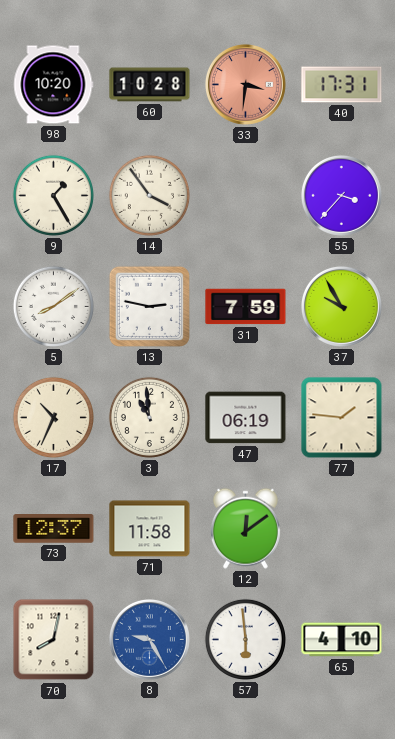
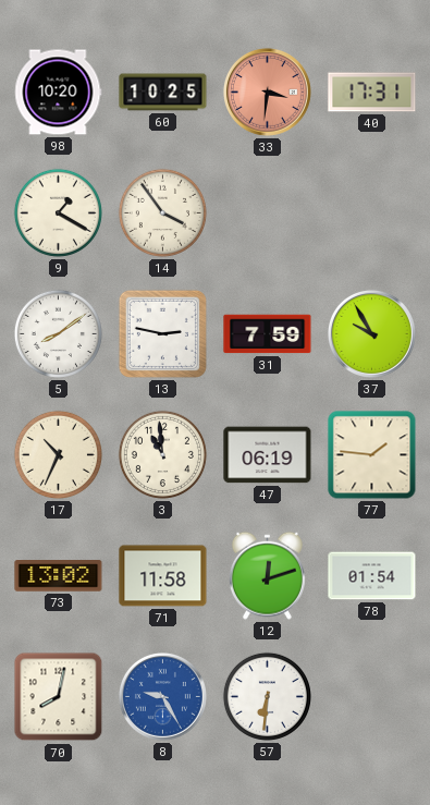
60: 10:28 -> 10:25 (163, 93)
9: 1:25 -> 1:20 (58, 212)
55: 3:37 -> none (341, 195)
73: 12:37 -> 13:02 (59, 576)
12: 12:09 -> 12:12 (267, 575)
78: none -> 01:54 (372, 576)
57: 5:59 -> 6:31 (267, 696)
65: 4:10 -> none (342, 640)
